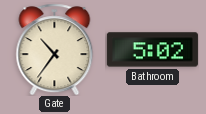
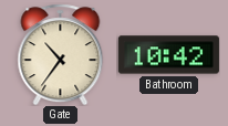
Bathroom: 5:02 -> 10:42 (168, 55)
